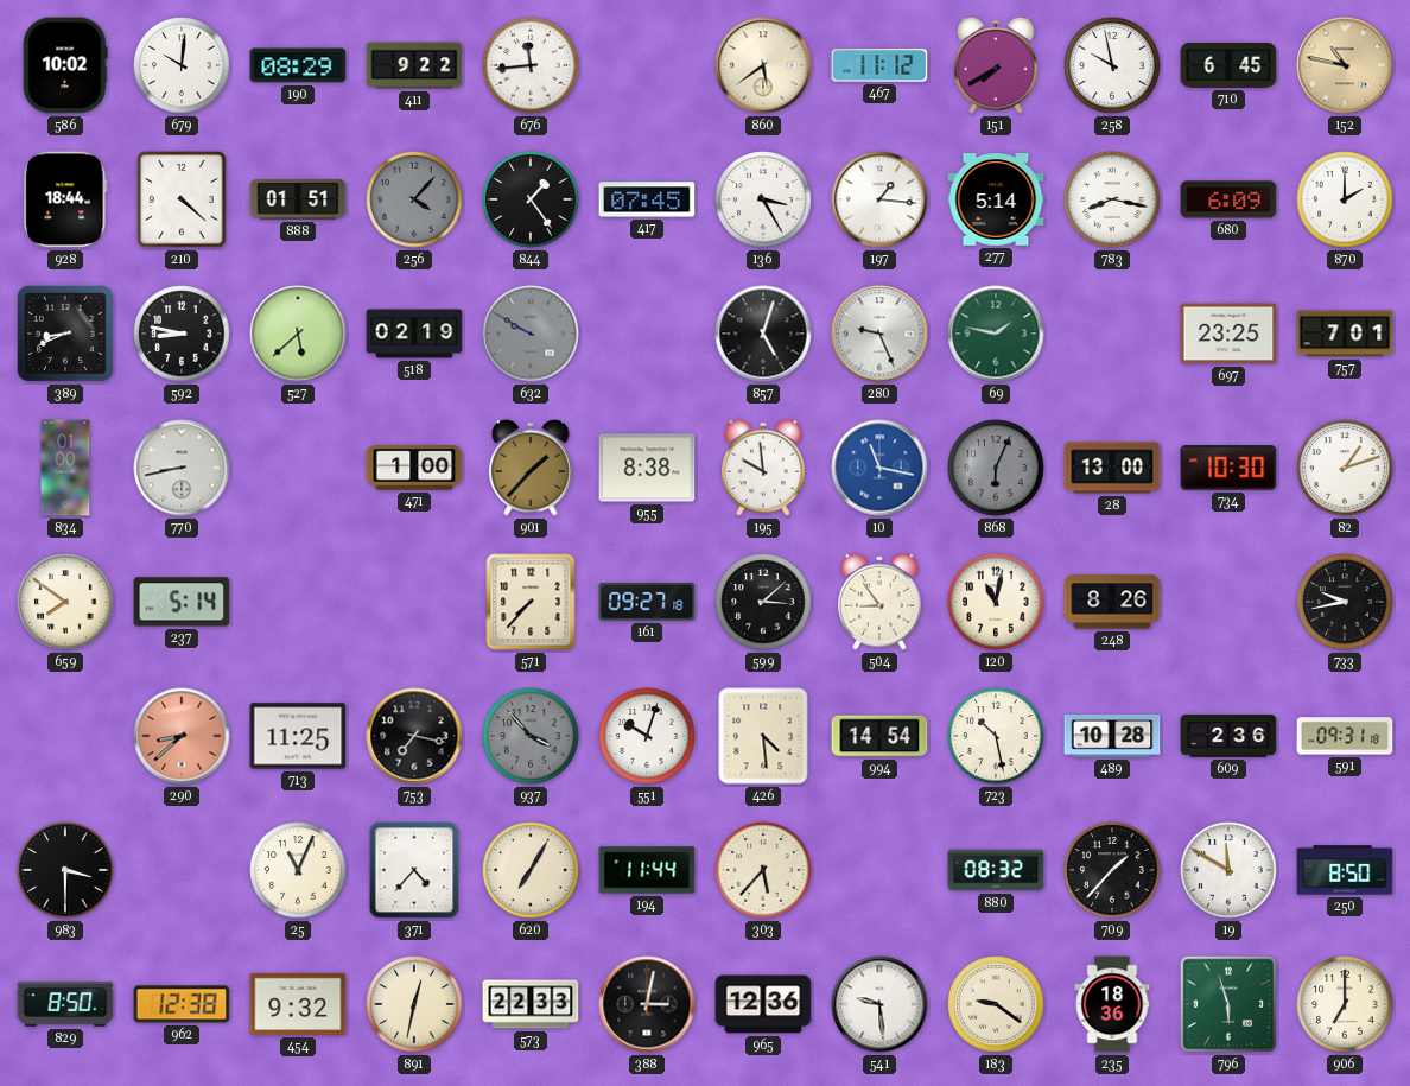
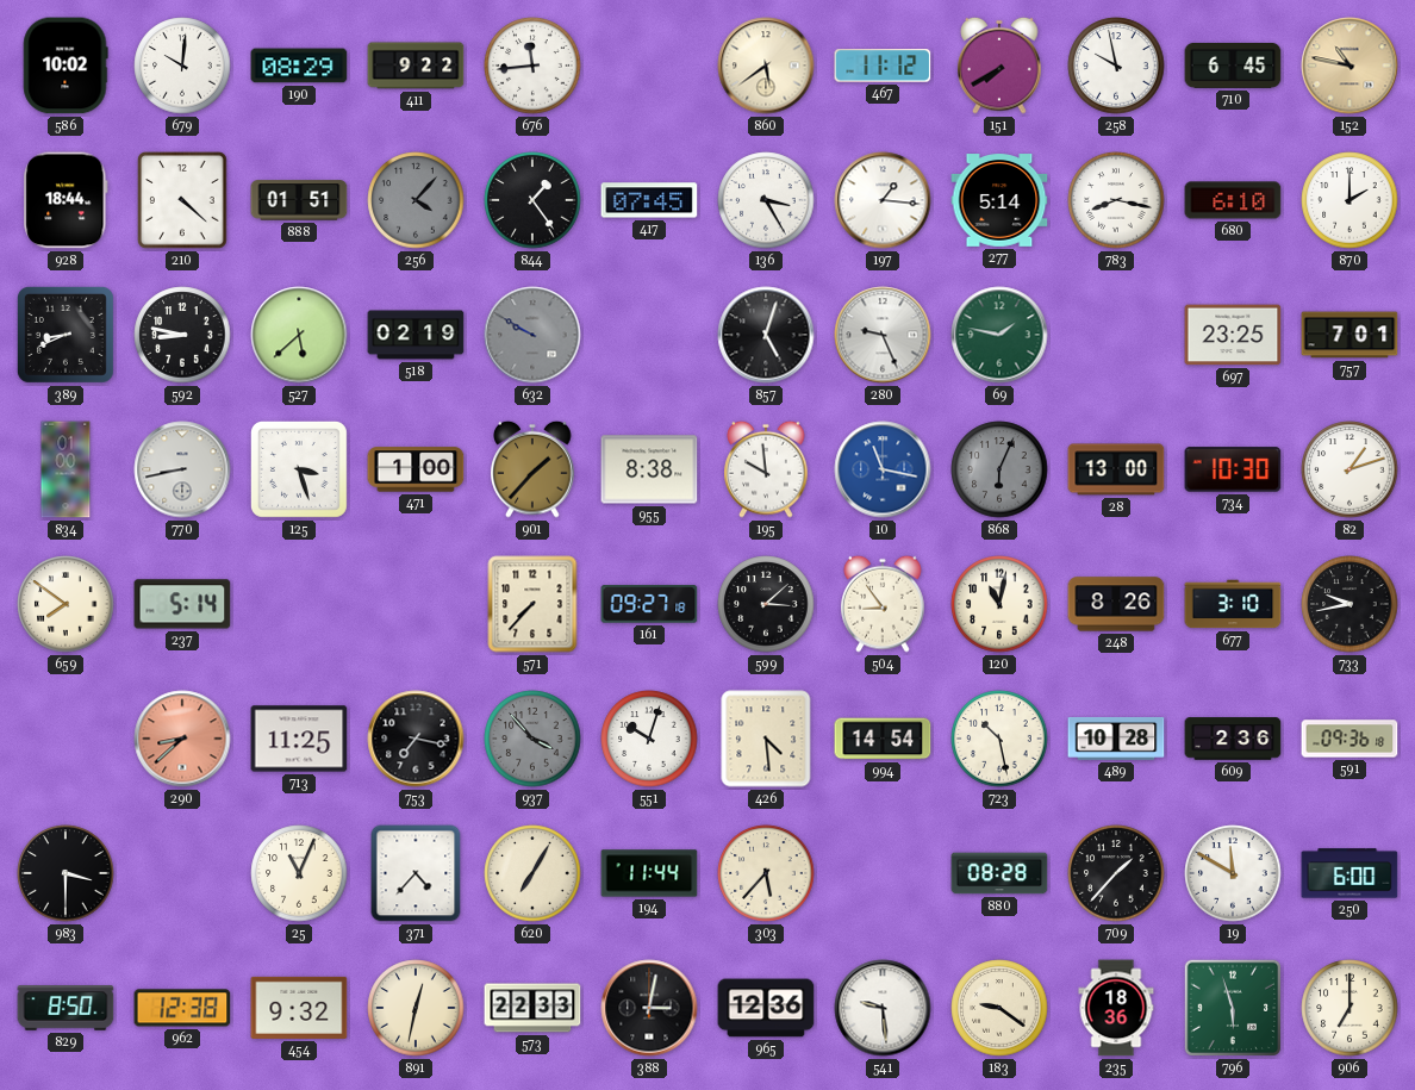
680: 6:09 -> 6:10 (1233, 200)
125: none -> 3:27 (299, 469)
677: none -> 3:10 (1233, 604)
591: 09:31 -> 09:36 (1349, 739)
880: 08:32 -> 08:28 (999, 873)
250: 8:50 -> 6:00 (1349, 873)
